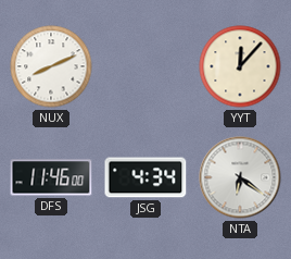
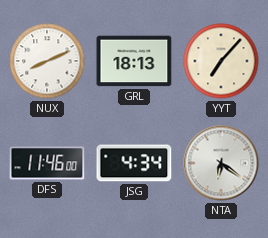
GRL: none -> 18:13 (134, 61)
YYT: 12:07 -> 7:07 (221, 61)
